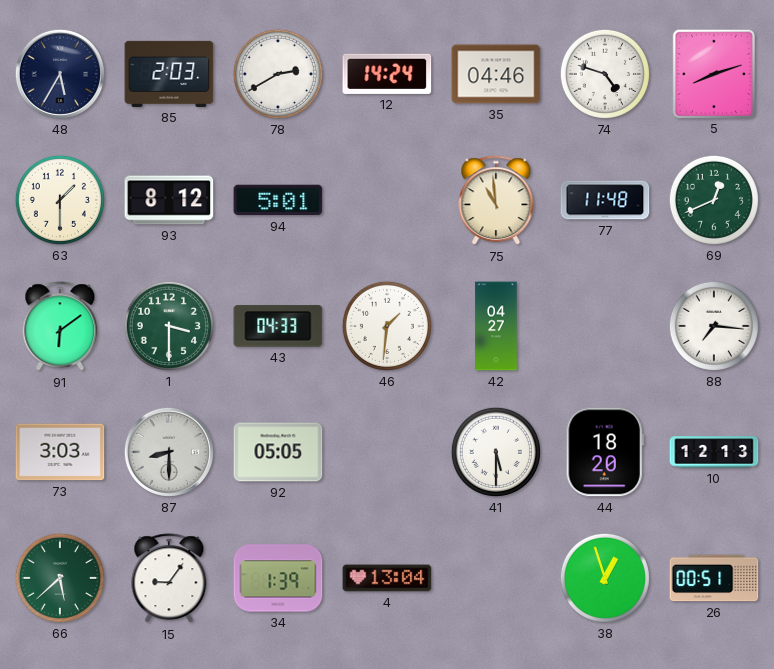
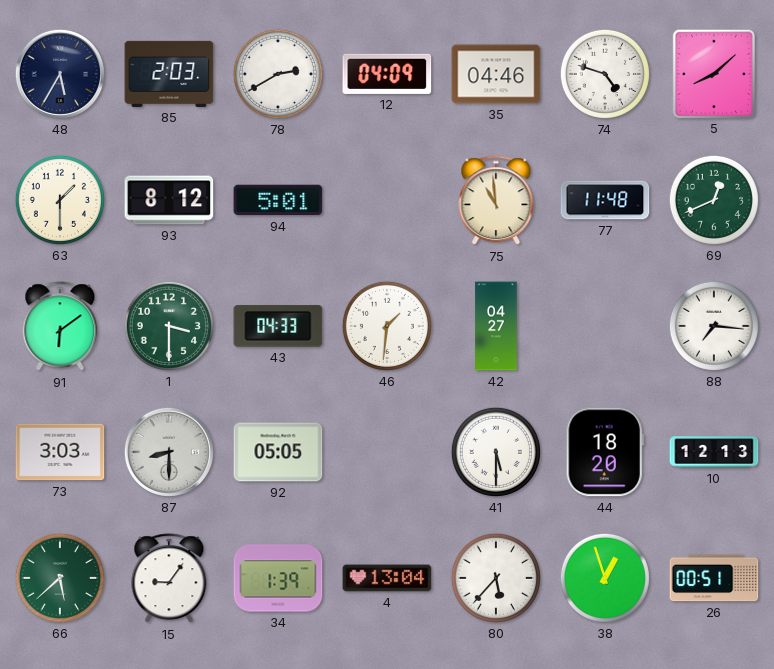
12: 14:24 -> 04:09 (387, 74)
5: 8:12 -> 8:08 (713, 73)
80: none -> 5:37 (496, 578)
